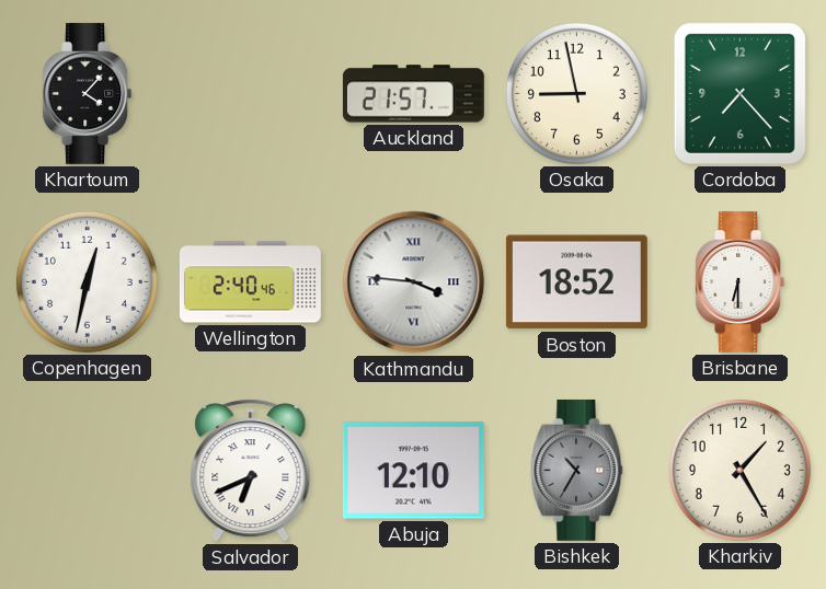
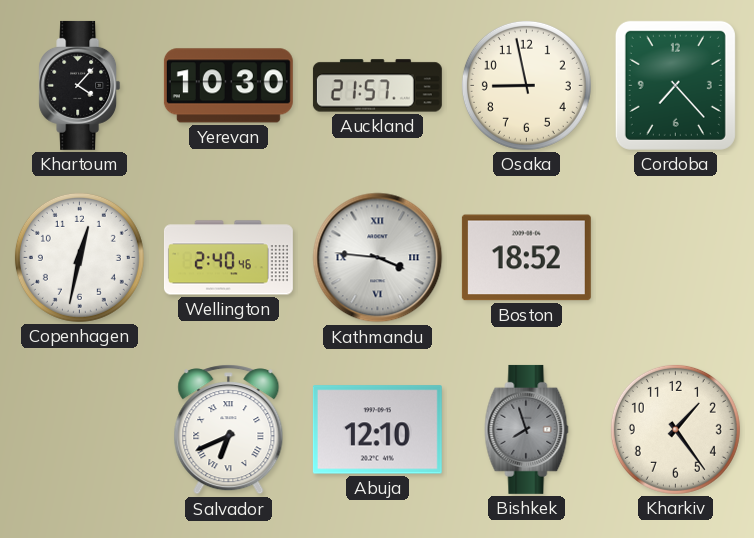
Yerevan: none -> 10:30 (228, 86)
Brisbane: 6:30 -> none (741, 281)
Bishkek: 10:35 -> 7:57 (527, 429)
Kharkiv: 1:25 -> 1:24 (675, 429)
